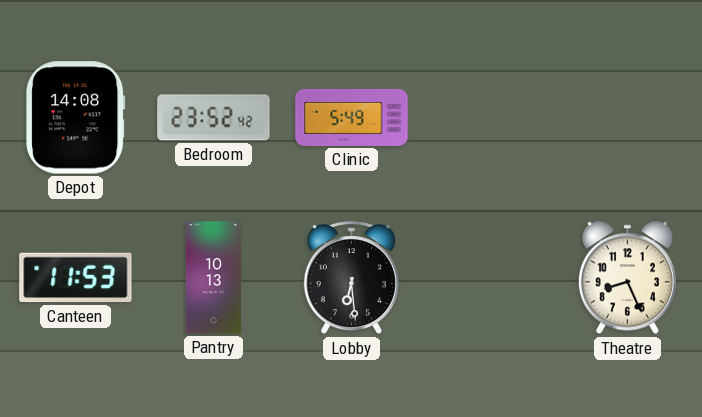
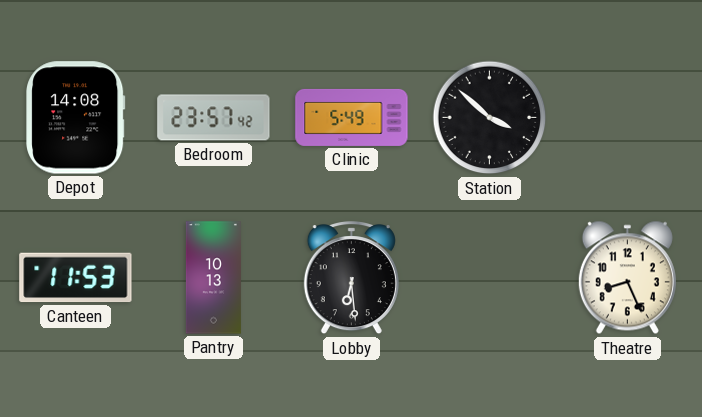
Bedroom: 23:52 -> 23:57 (214, 118)
Station: none -> 3:52 (490, 118)
